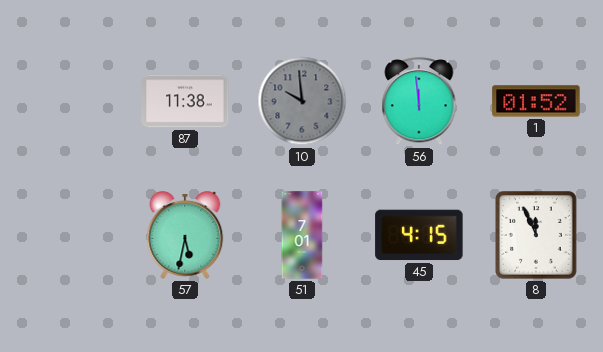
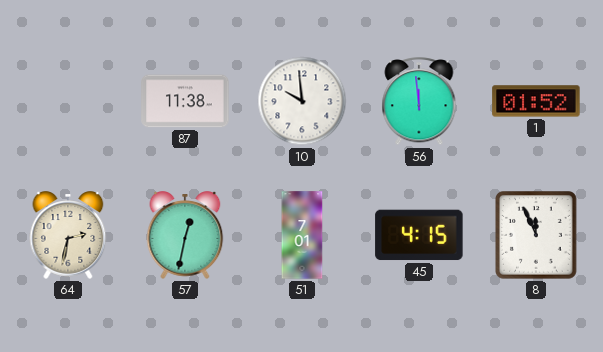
10 dial: grey -> white (302, 101)
64: none -> 2:32 (68, 235)
57: 5:32 -> 12:32 (185, 235)
